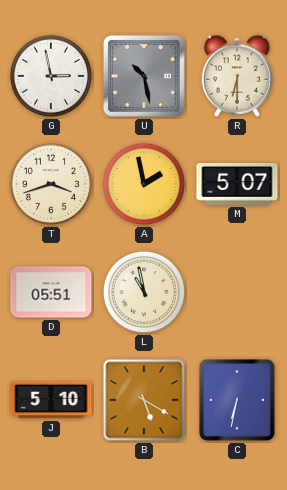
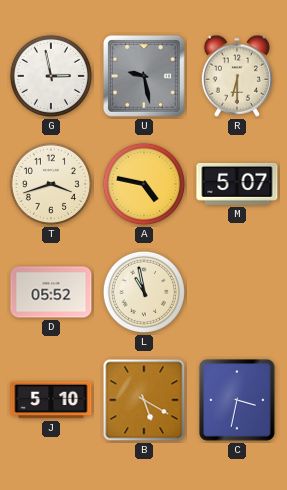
U: 10:28 -> 9:28 (144, 76)
A: 1:58 -> 4:47 (144, 184)
D: 05:51 -> 05:52 (51, 292)
C: 6:32 -> 3:32 (238, 401)
